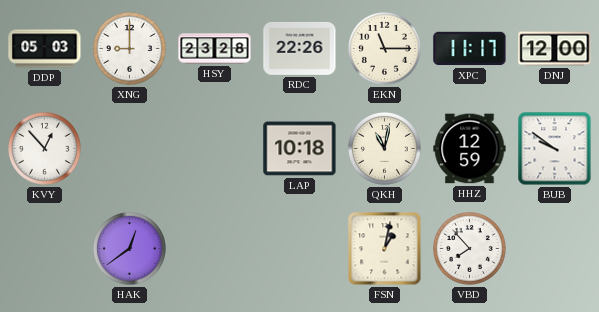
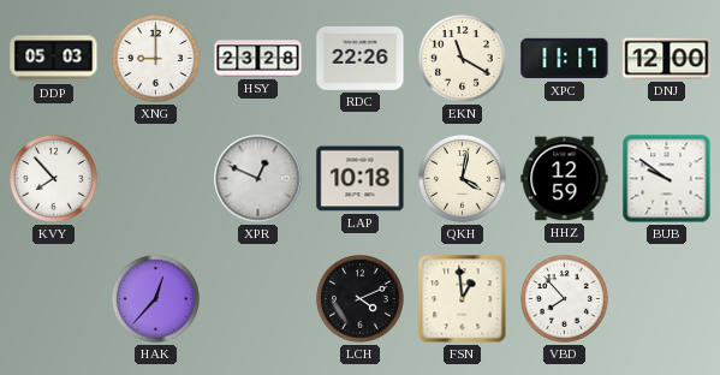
EKN: 11:15 -> 11:20 (463, 59)
KVY: 12:53 -> 7:53 (54, 179)
XPR: none -> 12:49 (258, 179)
QKH: 11:02 -> 4:02 (463, 179)
HAK: 12:39 -> 12:37 (156, 299)
LCH: none -> 4:11 (361, 299)
FSN: 1:02 -> 12:59 (463, 299)
